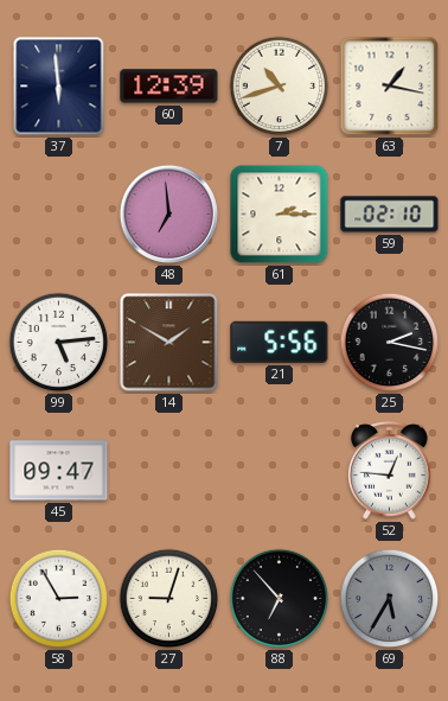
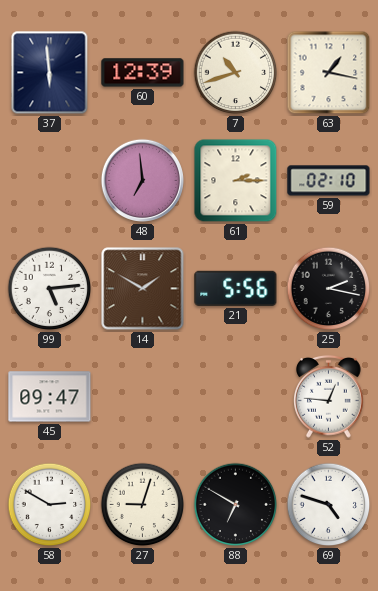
58: 2:55 -> 2:50 (50, 505)
88: 6:53 -> 6:50 (236, 505)
69: 5:35 -> 4:48 (329, 505)
69 dial: grey -> white (329, 505)
